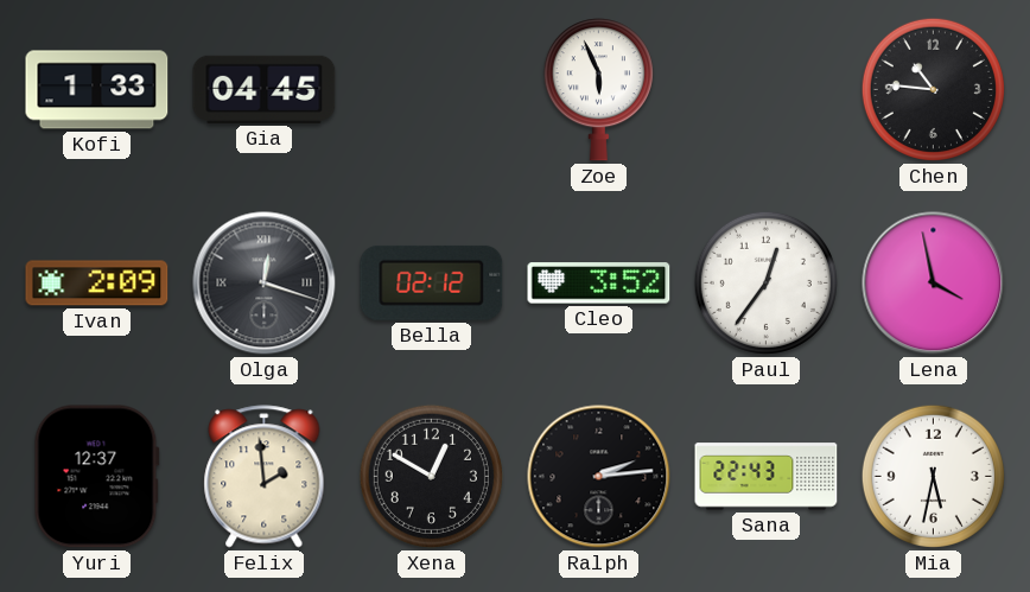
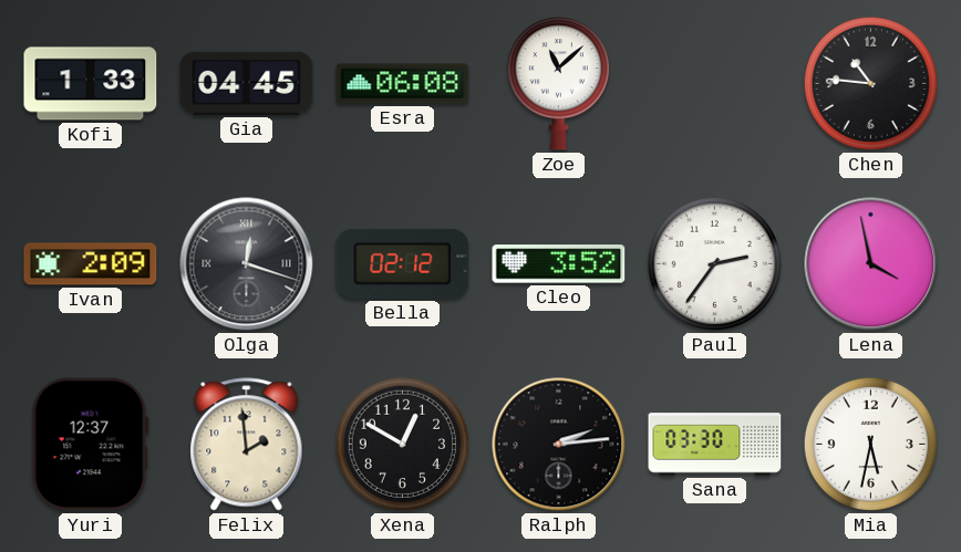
Esra: none -> 06:08 (403, 84)
Zoe: 5:56 -> 11:08 (558, 84)
Paul: 12:36 -> 2:36 (714, 263)
Sana: 22:43 -> 03:30 (715, 445)
